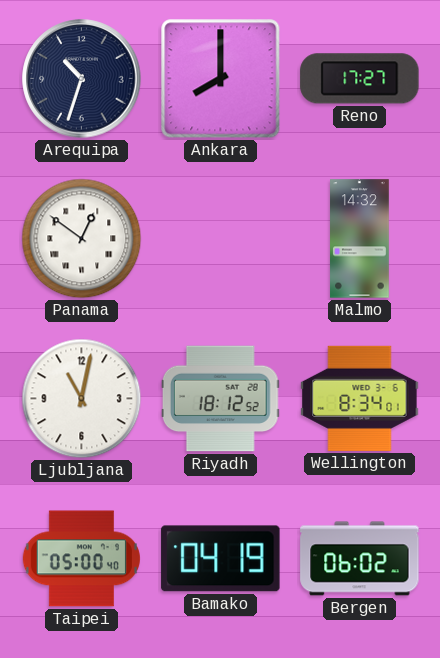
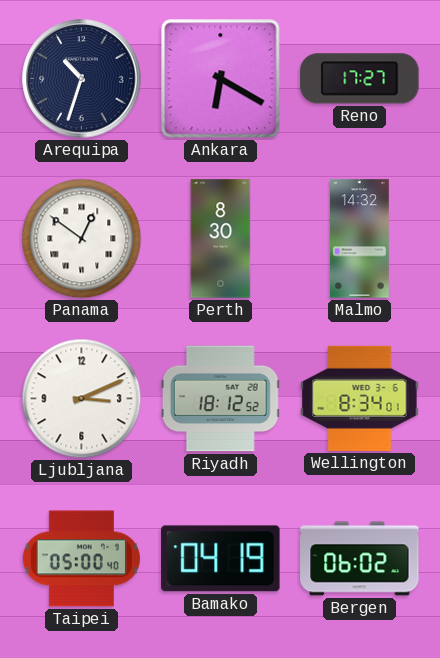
Ankara: 8:00 -> 6:20 (221, 79)
Perth: none -> 8:30 (221, 239)
Ljubljana: 11:02 -> 3:11 (82, 399)
